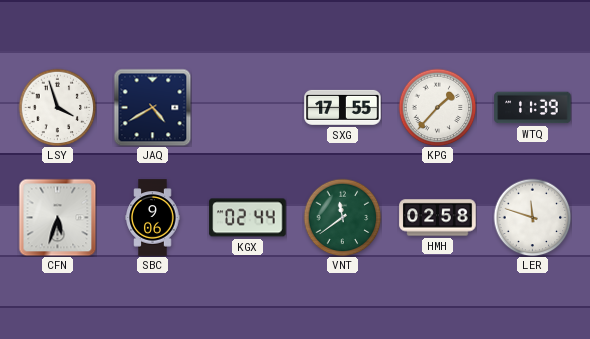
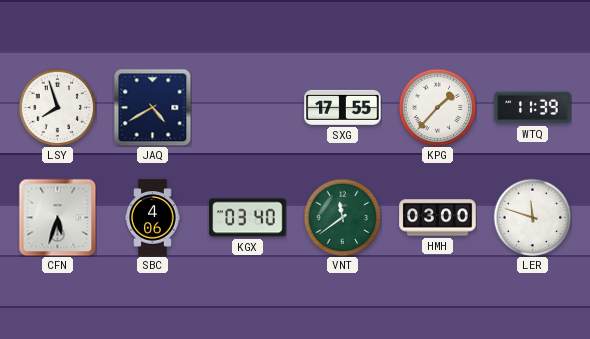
LSY: 3:57 -> 7:57 (57, 107)
SBC: 9:06 -> 4:06 (153, 218)
KGX: 02:44 -> 03:40 (248, 218)
HMH: 02:58 -> 03:00 (438, 218)
